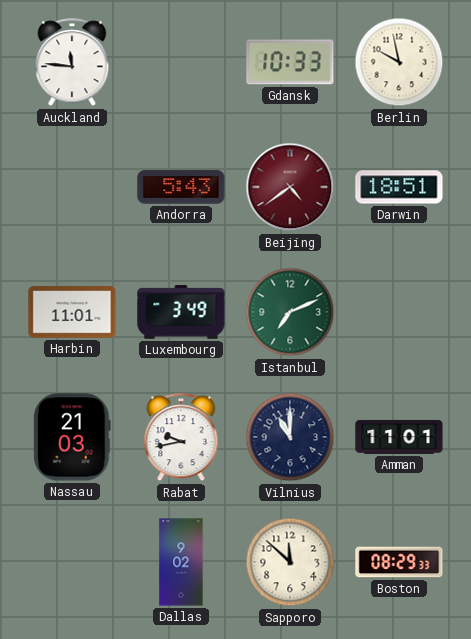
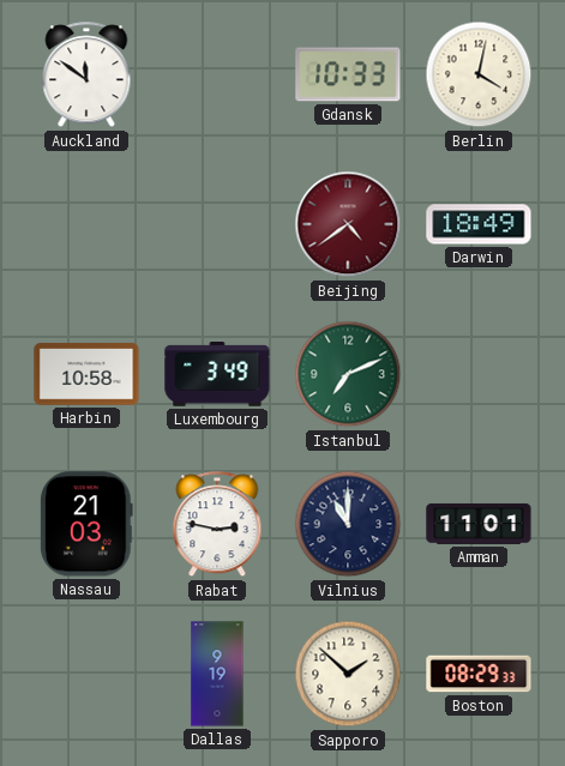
Auckland: 11:46 -> 11:51 (86, 76)
Berlin: 9:58 -> 4:02 (479, 74)
Andorra: 5:43 -> none (181, 187)
Darwin: 18:51 -> 18:49 (479, 224)
Harbin: 11:01 -> 10:58 (86, 374)
Rabat: 9:43 -> 2:47 (217, 525)
Dallas: 9:02 -> 9:19 (217, 674)
Sapporo: 11:52 -> 1:52 (348, 674)
